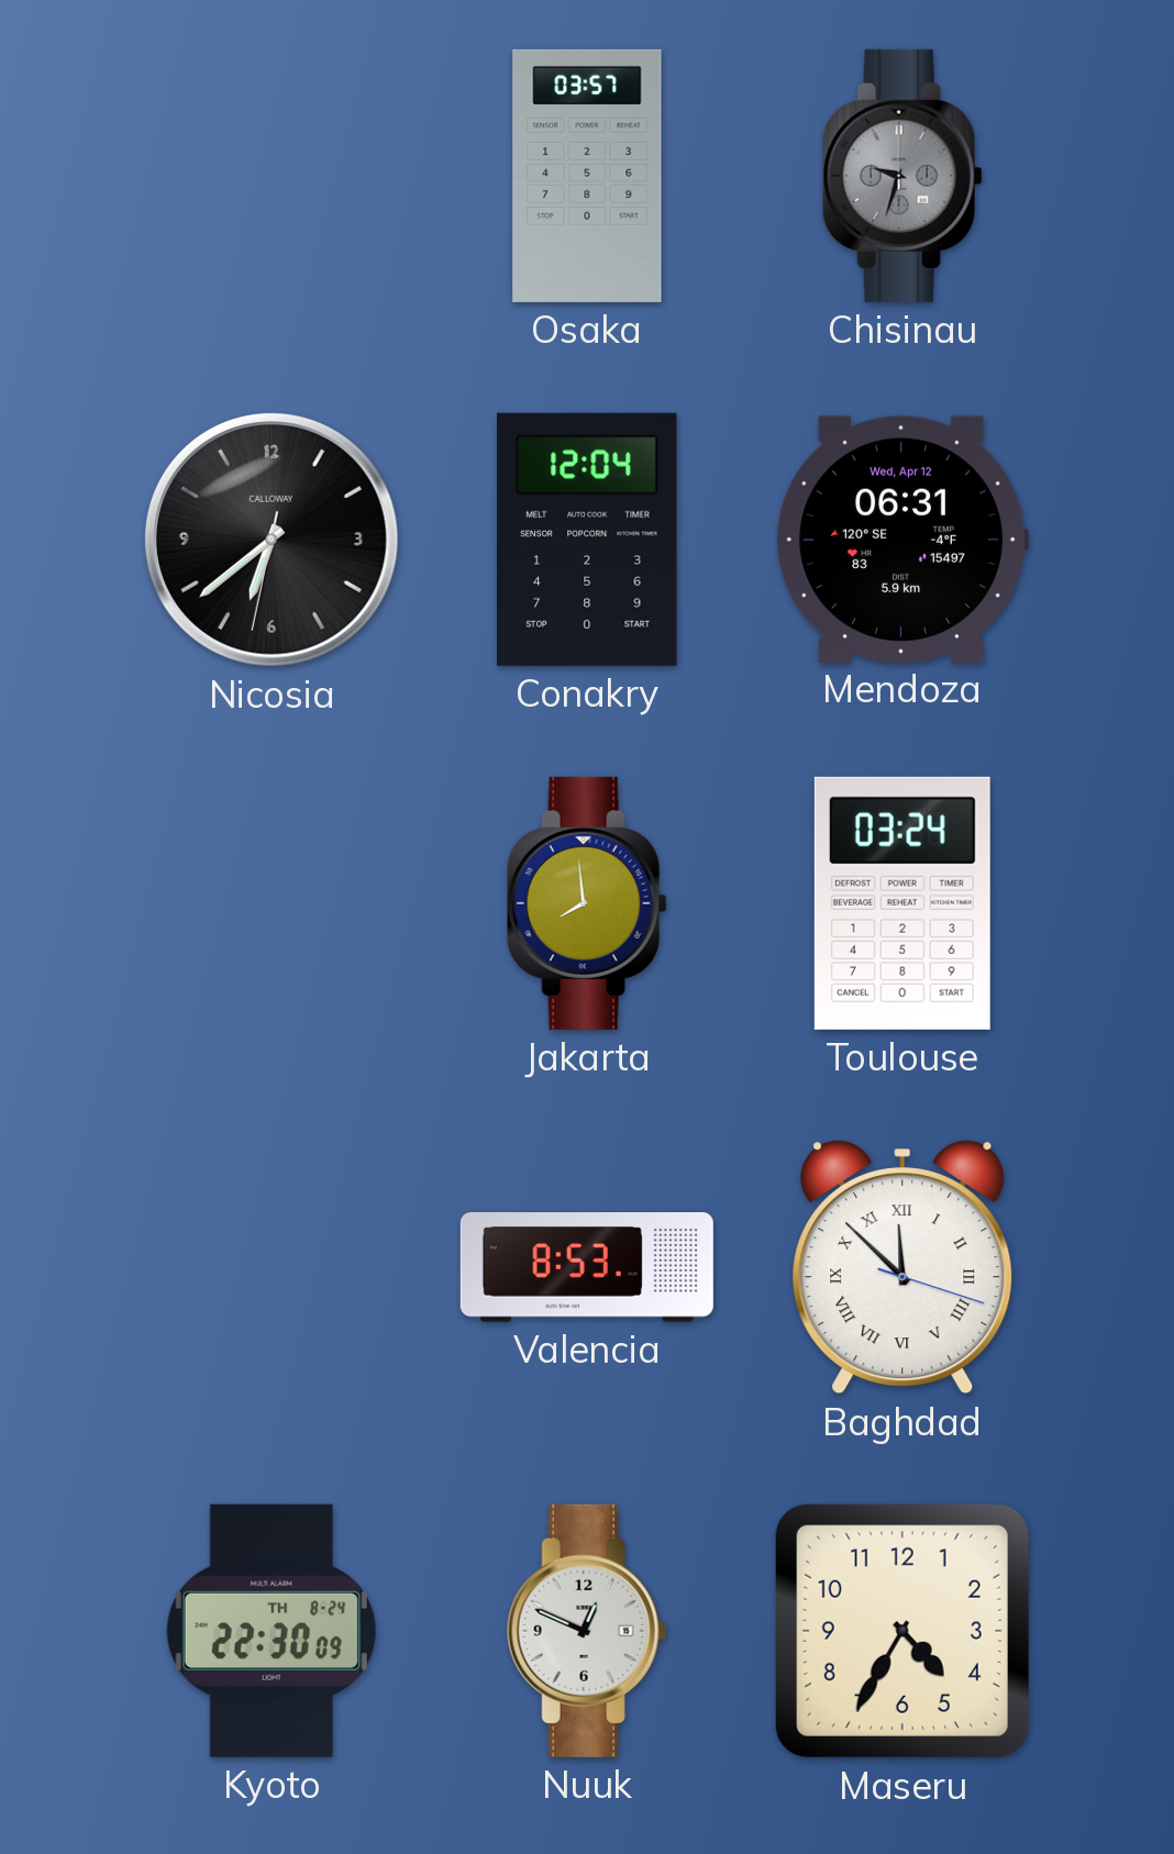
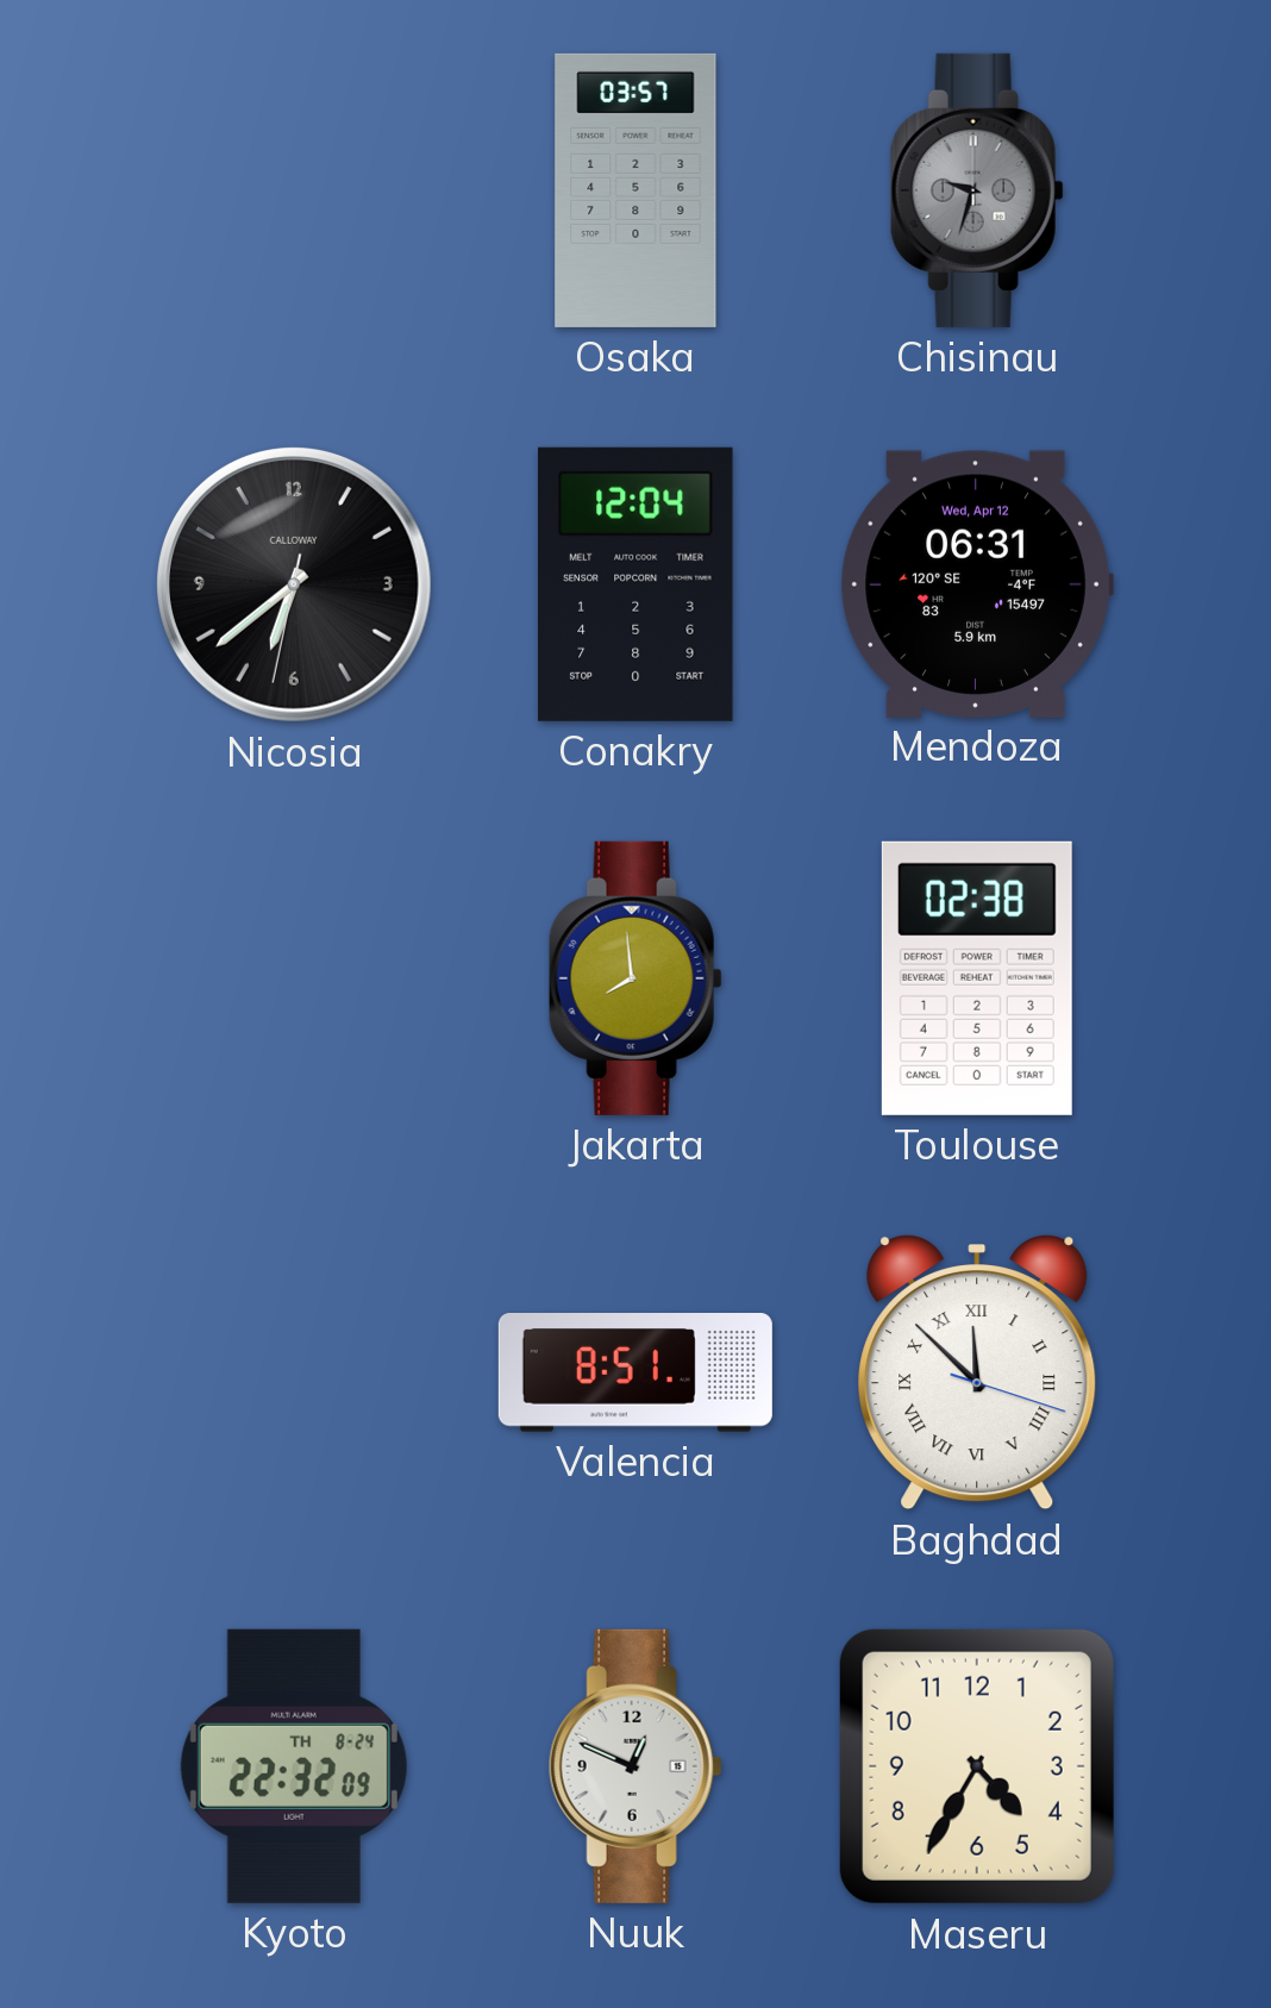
Toulouse: 03:24 -> 02:38 (977, 978)
Valencia: 8:53 -> 8:51 (635, 1372)
Kyoto: 22:30 -> 22:32 (294, 1766)
